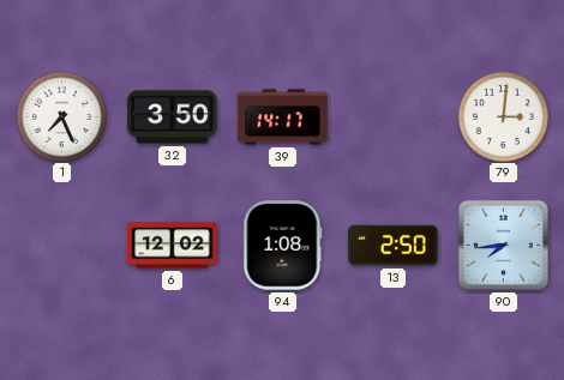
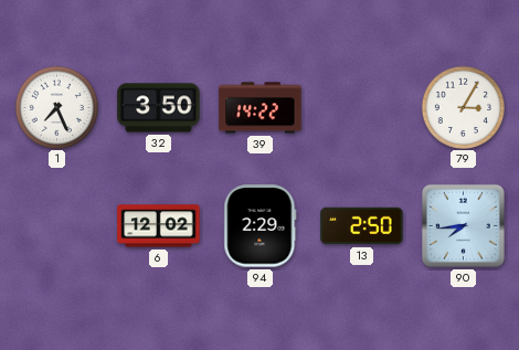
39: 14:17 -> 14:22 (261, 108)
79: 3:01 -> 3:05 (463, 107)
94: 1:08 -> 2:29 (261, 226)
